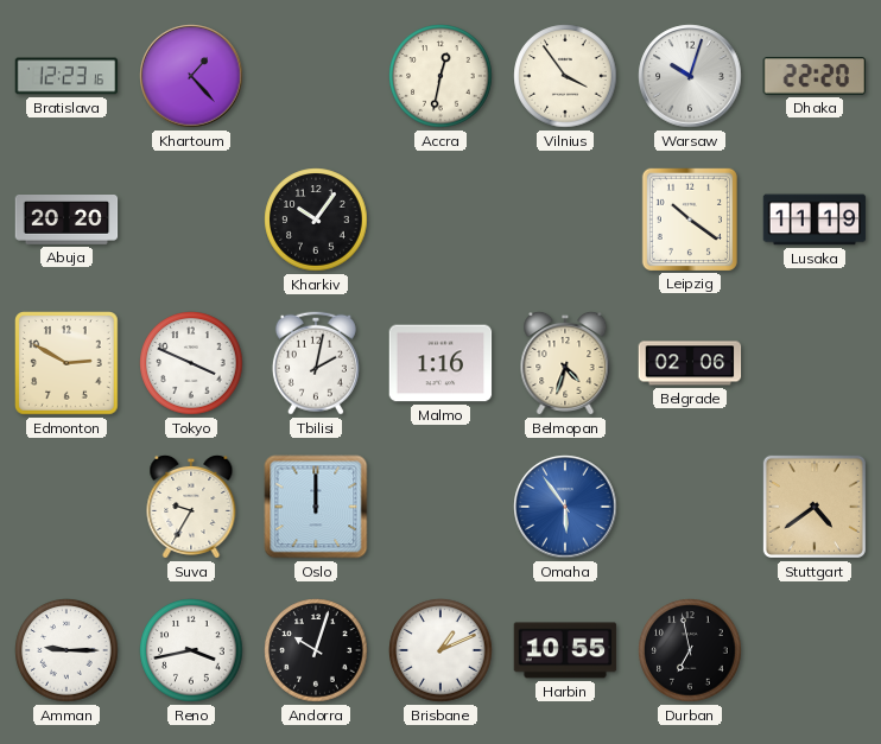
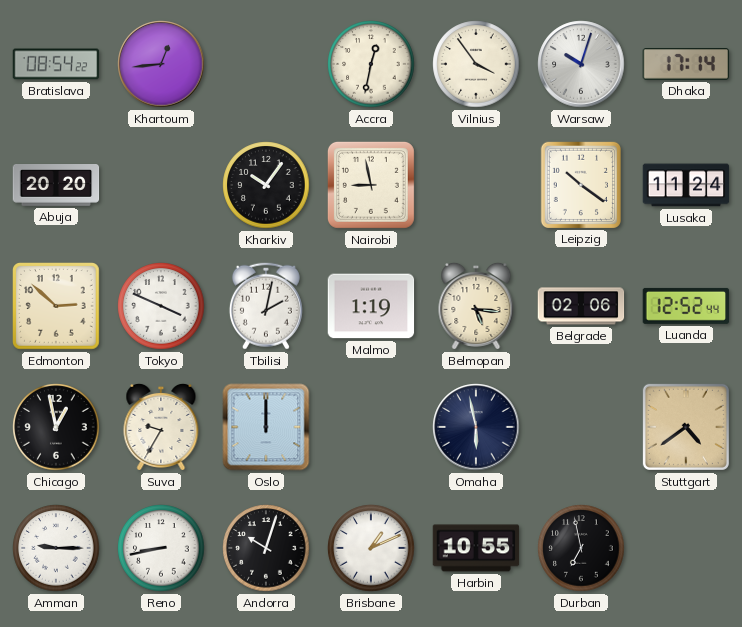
Bratislava: 12:23 -> 08:54 (56, 64)
Khartoum: 1:23 -> 12:44 (161, 64)
Dhaka: 22:20 -> 17:14 (686, 64)
Nairobi: none -> 8:58 (371, 185)
Lusaka: 11:19 -> 11:24 (686, 185)
Edmonton: 2:50 -> 2:52 (57, 307)
Malmo: 1:16 -> 1:19 (371, 306)
Belmopan: 4:33 -> 5:16 (476, 306)
Luanda: none -> 12:52 (686, 306)
Chicago: none -> 12:58 (56, 427)
Omaha: 5:54 -> 5:58 (476, 427)
Omaha dial: blue -> navy (476, 427)
Reno: 3:43 -> 8:43 (161, 548)
